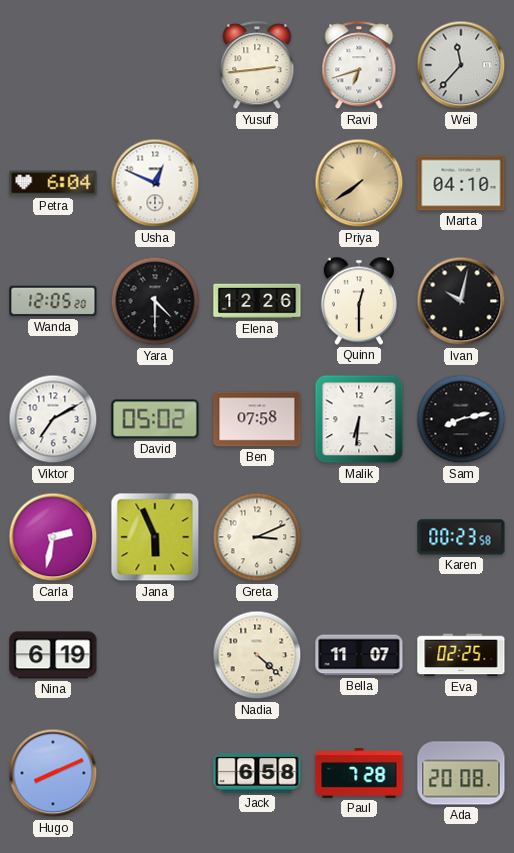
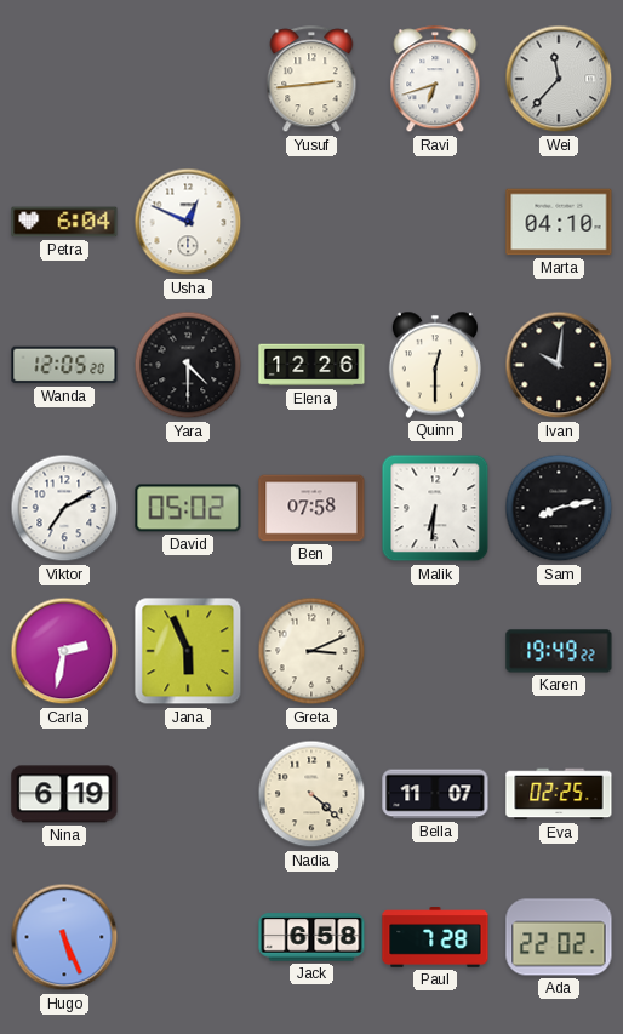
Priya: 7:39 -> none (359, 183)
Ivan: 10:02 -> 10:01 (559, 365)
Karen: 00:23 -> 19:49 (559, 651)
Hugo: 8:11 -> 5:26 (64, 937)
Ada: 20:08 -> 22:02 (559, 937)
